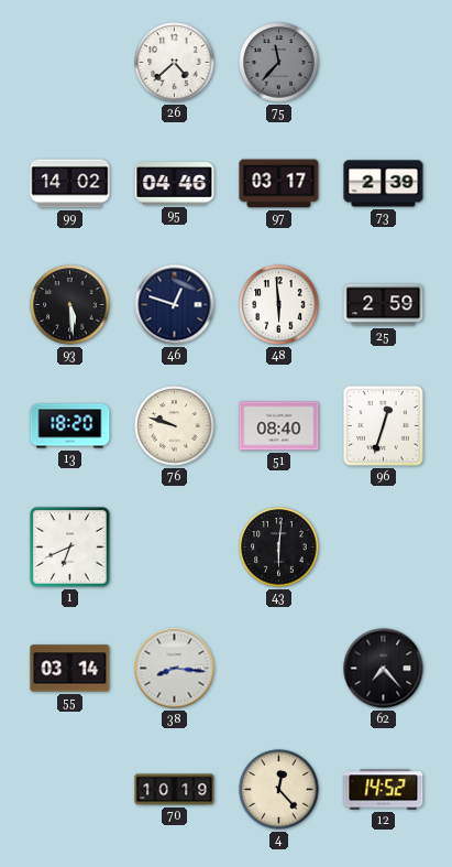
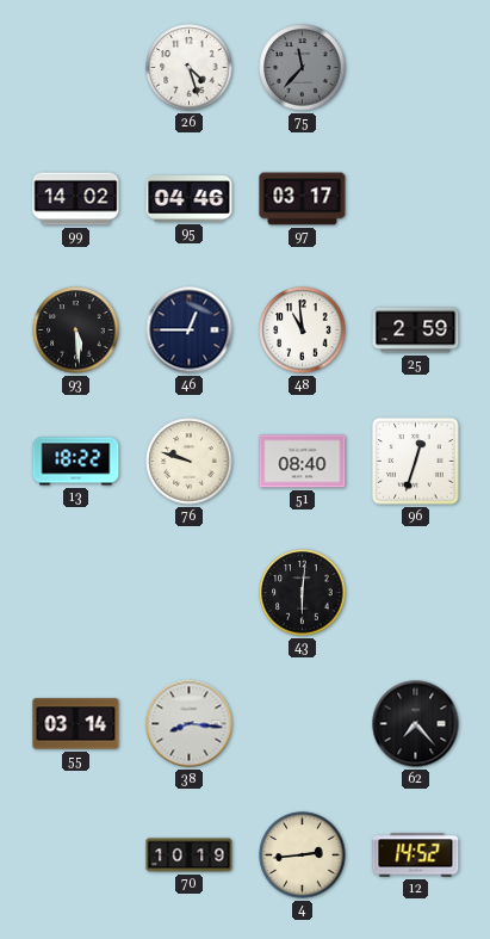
26: 4:38 -> 4:27 (190, 68)
73: 2:39 -> none (384, 184)
46: 12:48 -> 12:45 (190, 330)
48: 5:59 -> 10:59 (303, 330)
13: 18:20 -> 18:22 (76, 462)
1: 6:41 -> none (70, 548)
4: 12:23 -> 2:44 (303, 855)
